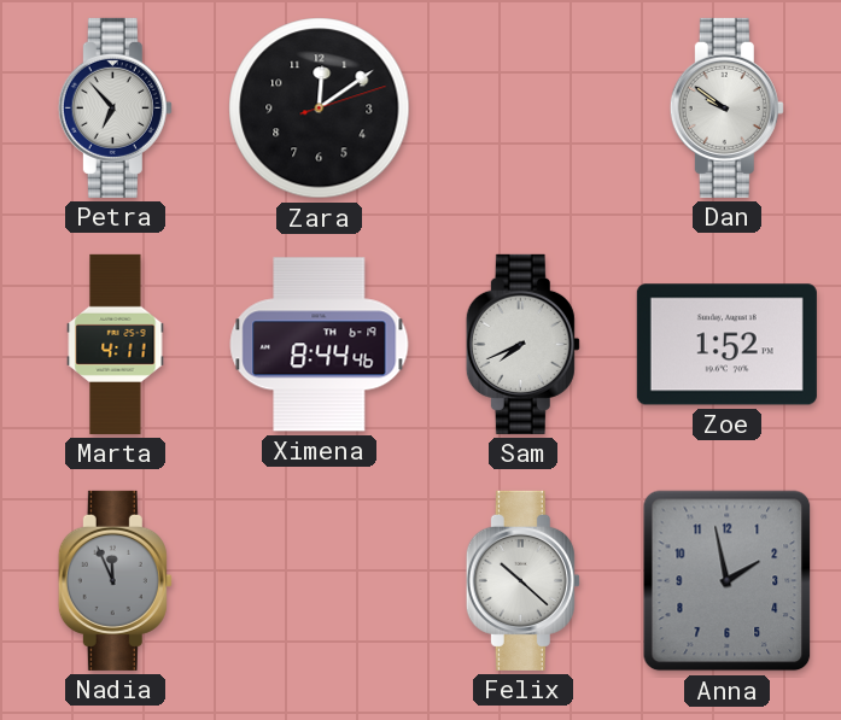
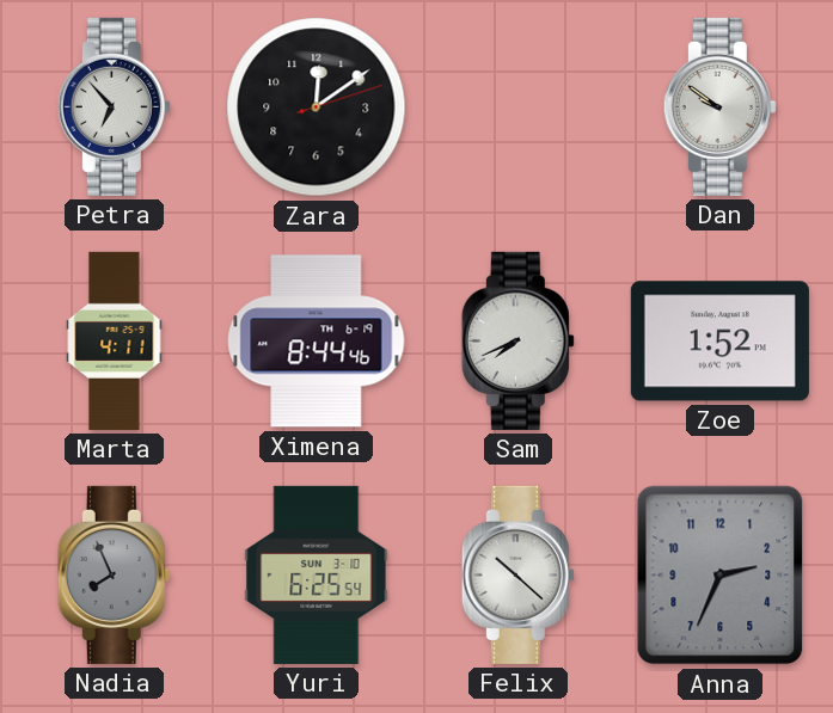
Nadia: 11:56 -> 7:56 (114, 574)
Yuri: none -> 6:25 (317, 574)
Anna: 1:58 -> 2:34 (721, 576)
